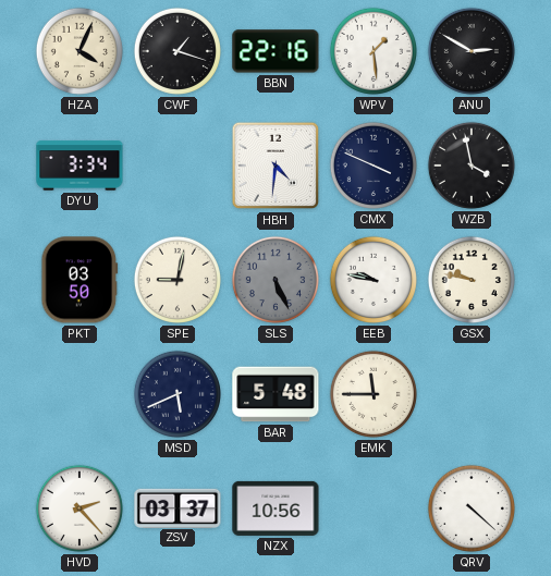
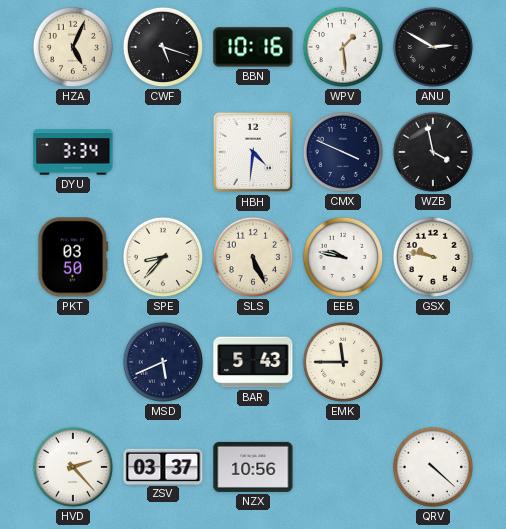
HZA: 4:04 -> 5:04 (73, 47)
CWF: 1:18 -> 5:18 (163, 47)
BBN: 22:16 -> 10:16 (253, 47)
SPE: 9:02 -> 8:37 (163, 257)
SLS dial: grey -> cream (253, 257)
BAR: 5:48 -> 5:43 (253, 362)
